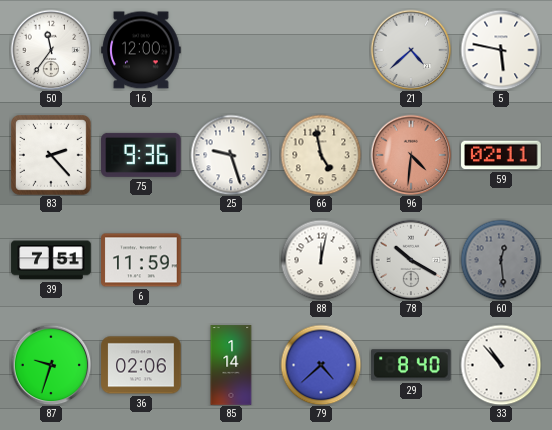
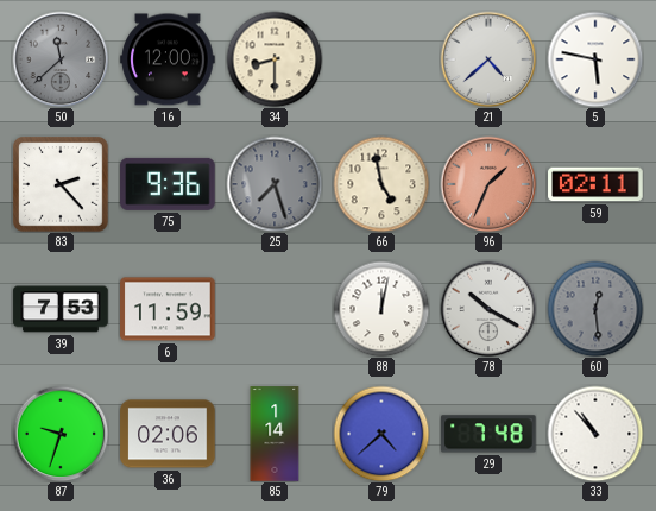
50: 11:36 -> 11:38 (61, 59)
50 dial: white -> grey (61, 59)
34: none -> 8:30 (275, 59)
25: 9:27 -> 7:27 (275, 184)
25 dial: white -> grey (275, 184)
96: 4:31 -> 1:34 (488, 184)
39: 7:51 -> 7:53 (61, 309)
29: 8:40 -> 7:48 (488, 434)
